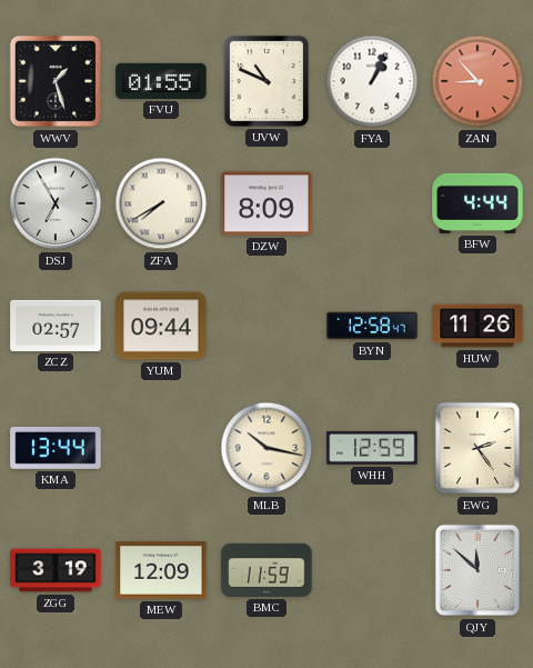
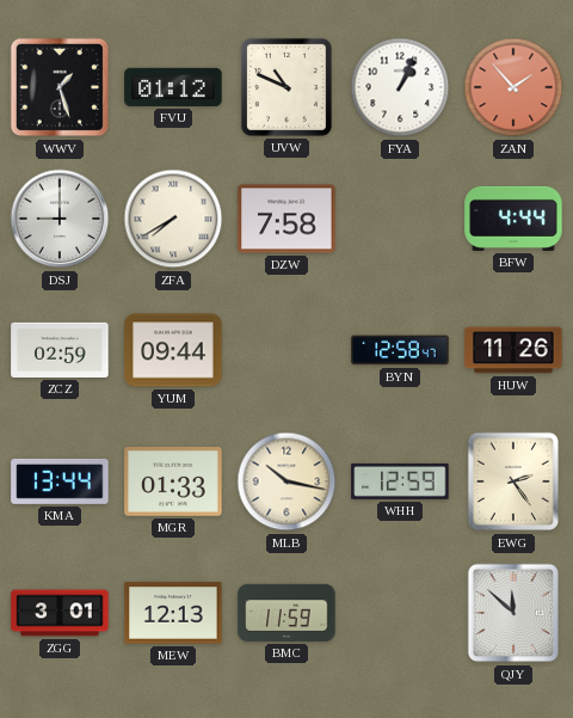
FVU: 01:55 -> 01:12 (173, 87)
ZAN: 8:53 -> 1:53 (513, 87)
DSJ: 6:55 -> 9:00 (60, 219)
DZW: 8:09 -> 7:58 (286, 219)
ZCZ: 02:57 -> 02:59 (60, 350)
MGR: none -> 01:33 (173, 483)
ZGG: 3:19 -> 3:01 (60, 613)
MEW: 12:09 -> 12:13 (173, 613)
